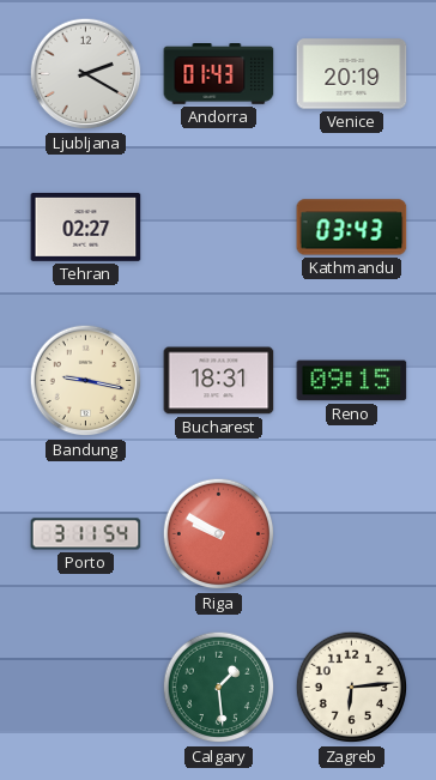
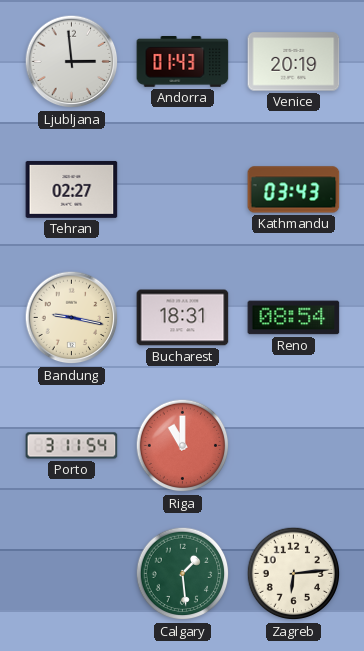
Ljubljana: 2:20 -> 2:59 (72, 62)
Reno: 09:15 -> 08:54 (294, 318)
Riga: 9:50 -> 11:00 (183, 446)
